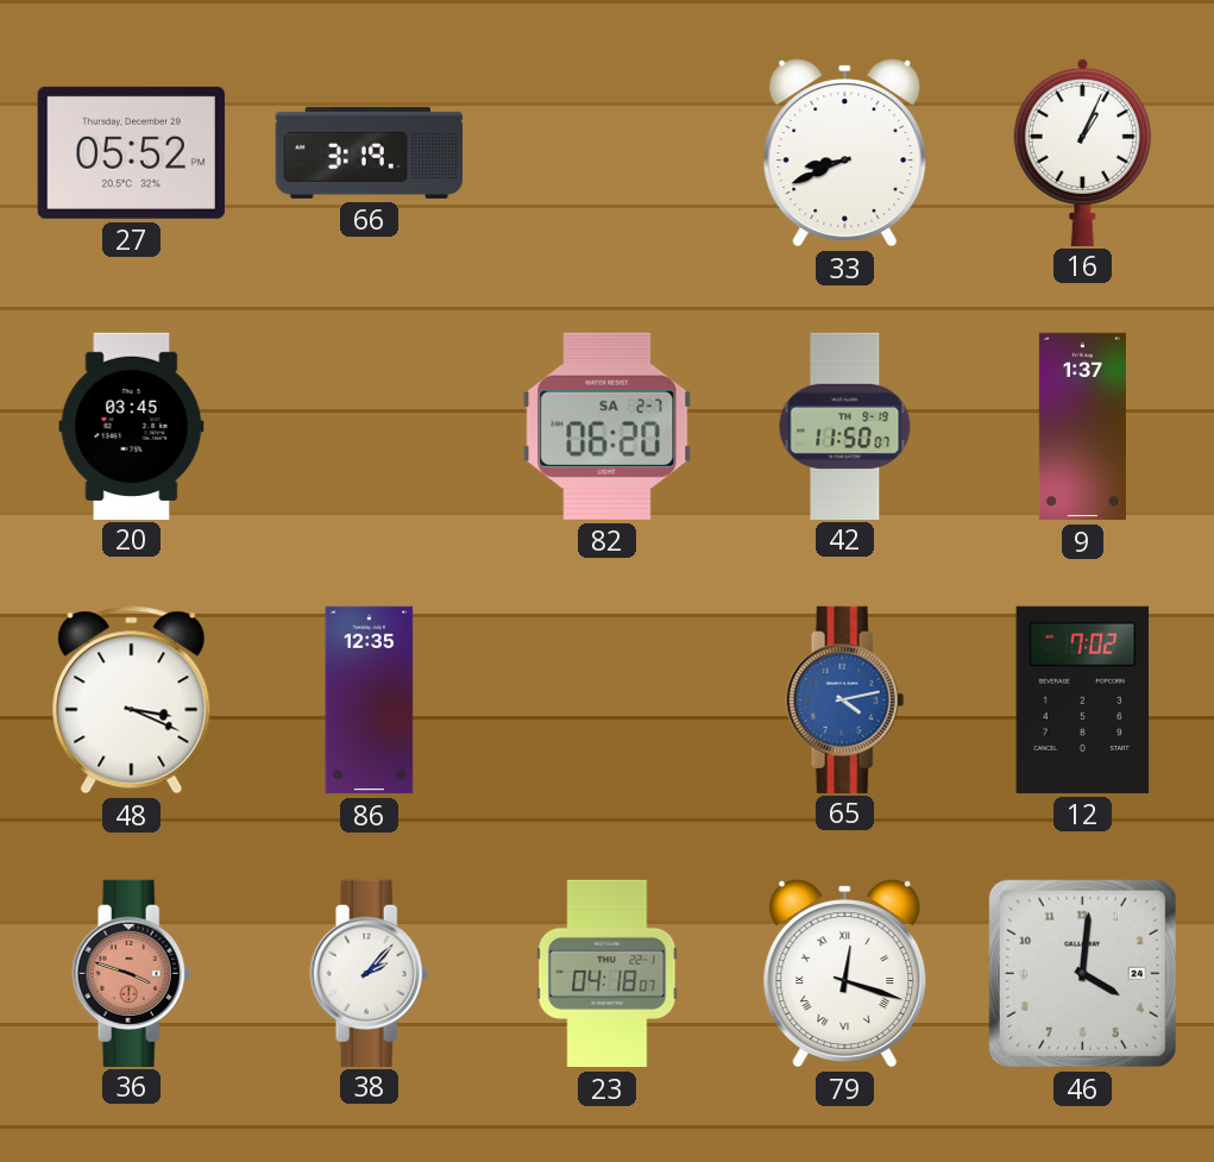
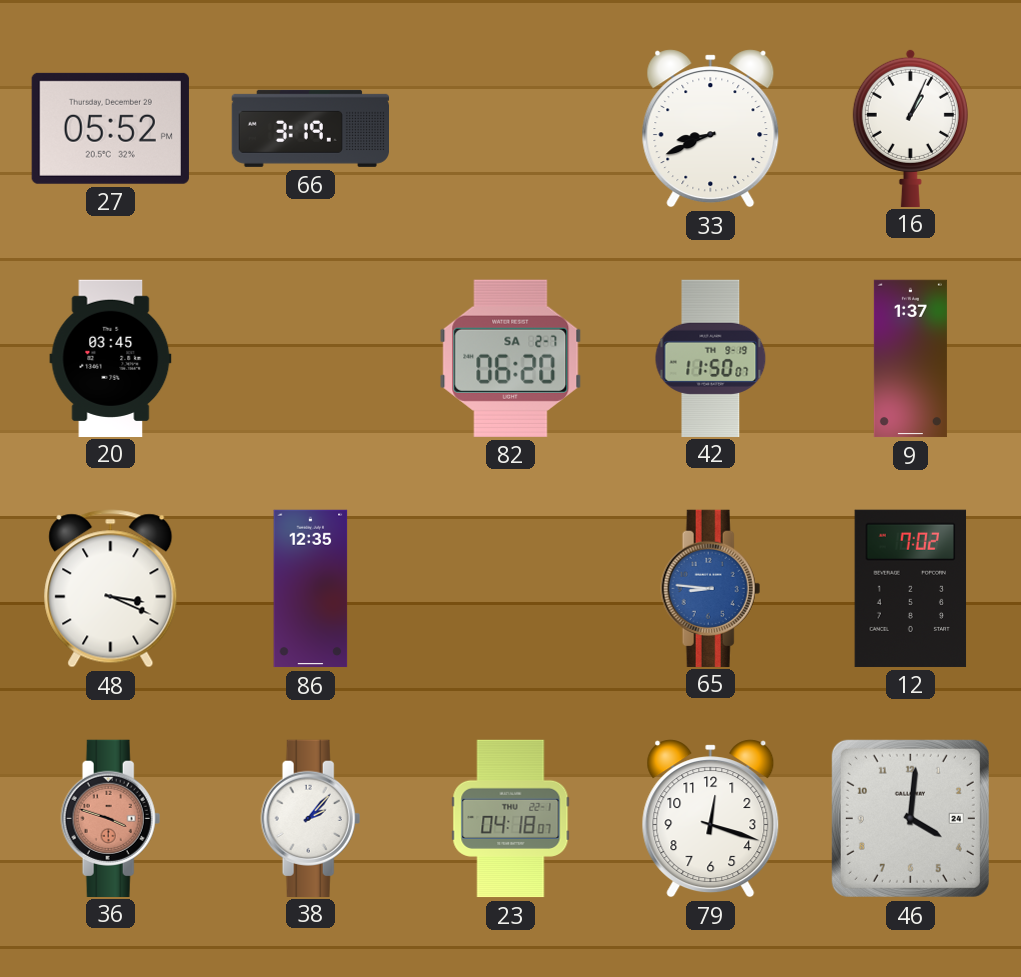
65: 4:13 -> 8:46 (711, 588)
79 numerals: Roman -> Arabic (711, 819)
